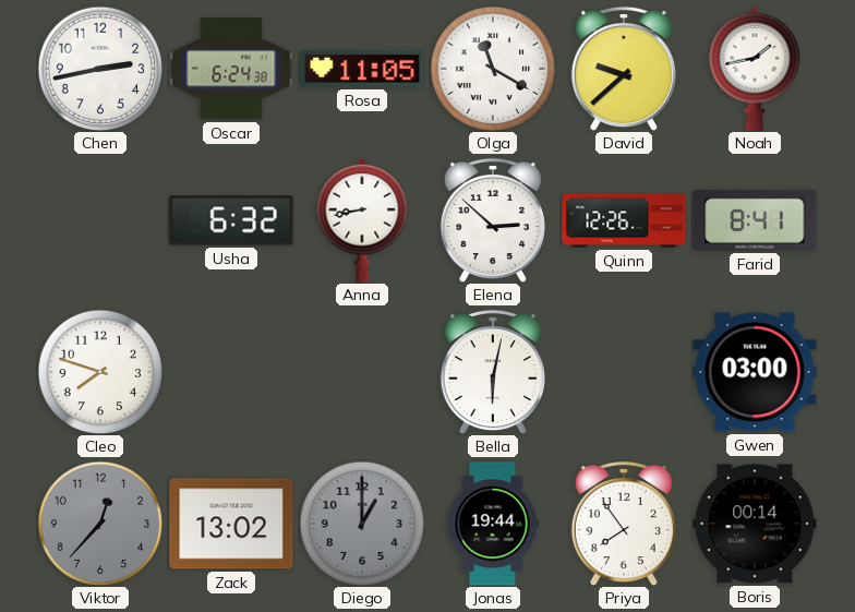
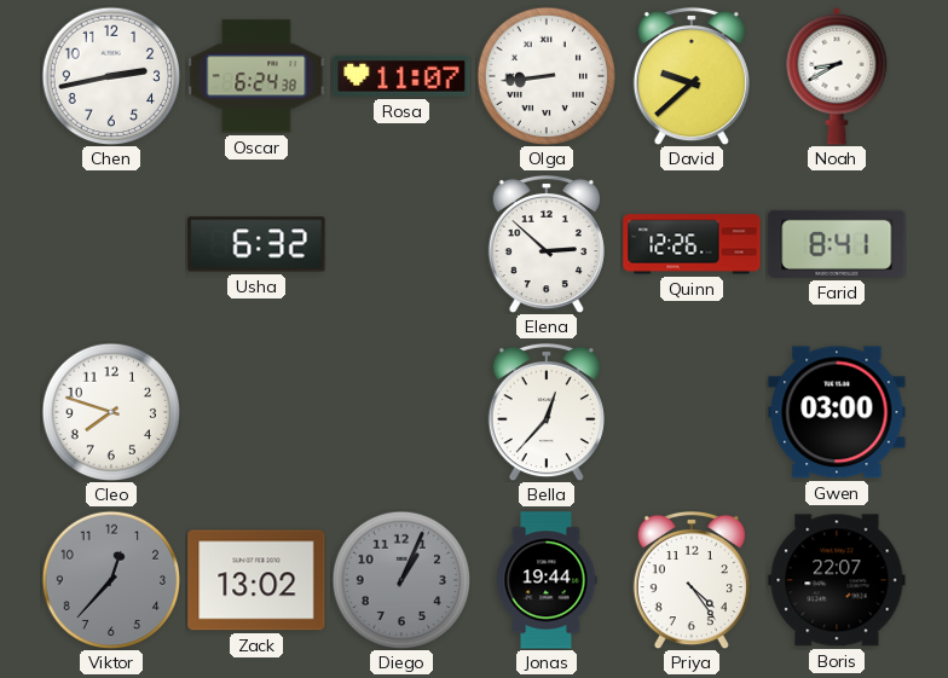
Rosa: 11:05 -> 11:07 (401, 76)
Olga: 11:20 -> 8:44 (547, 76)
Noah: 1:43 -> 8:40 (837, 76)
Anna: 8:43 -> none (362, 220)
Bella: 6:02 -> 12:37 (547, 412)
Diego: 1:00 -> 1:04 (401, 580)
Priya: 7:54 -> 4:24 (692, 580)
Boris: 00:14 -> 22:07 (837, 580)
